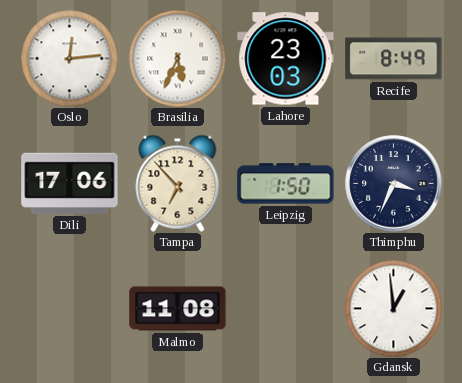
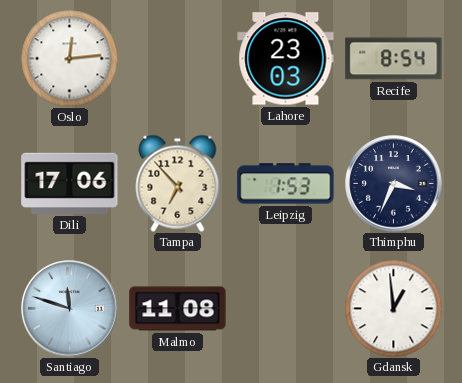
Brasilia: 5:34 -> none (177, 58)
Recife: 8:49 -> 8:54 (394, 59)
Leipzig: 1:50 -> 1:53 (286, 184)
Santiago: none -> 11:48 (70, 309)
